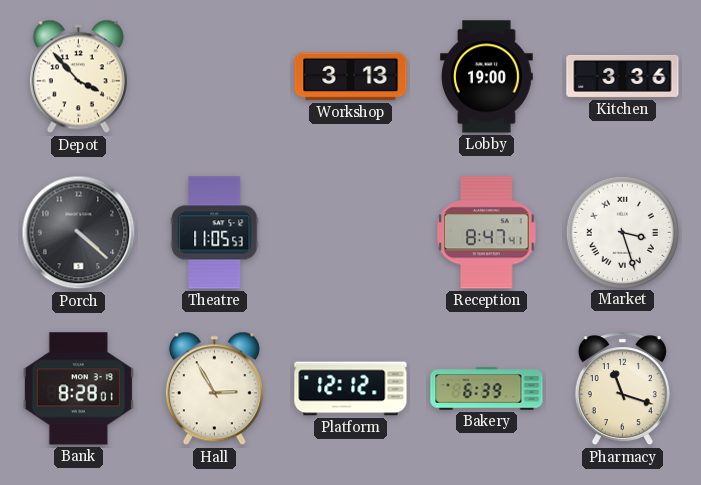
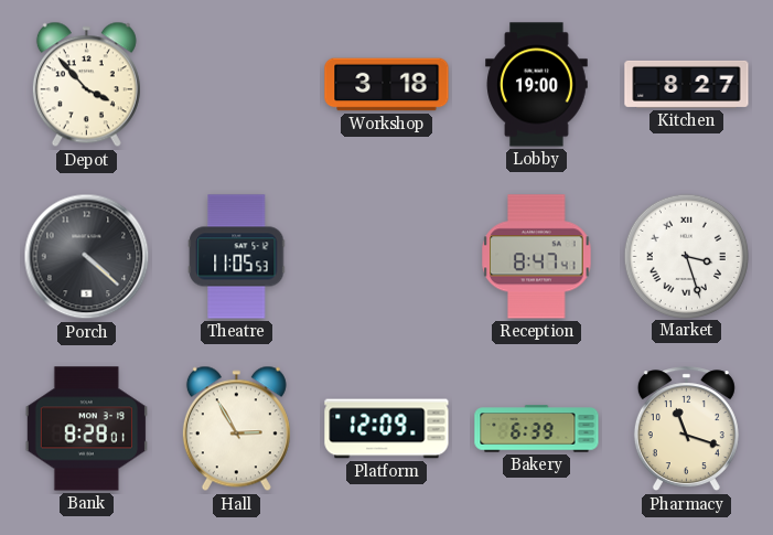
Workshop: 3:13 -> 3:18 (387, 85)
Kitchen: 3:36 -> 8:27 (687, 84)
Platform: 12:12 -> 12:09 (387, 429)
